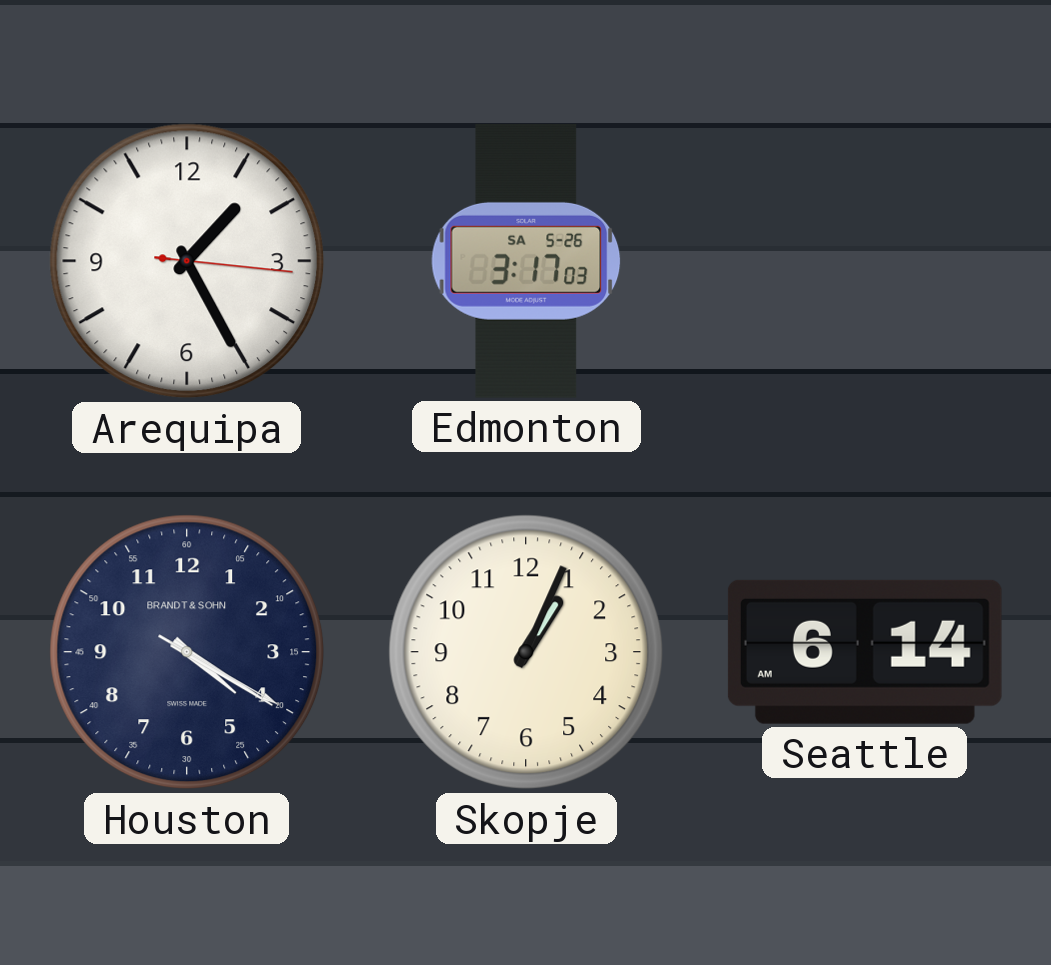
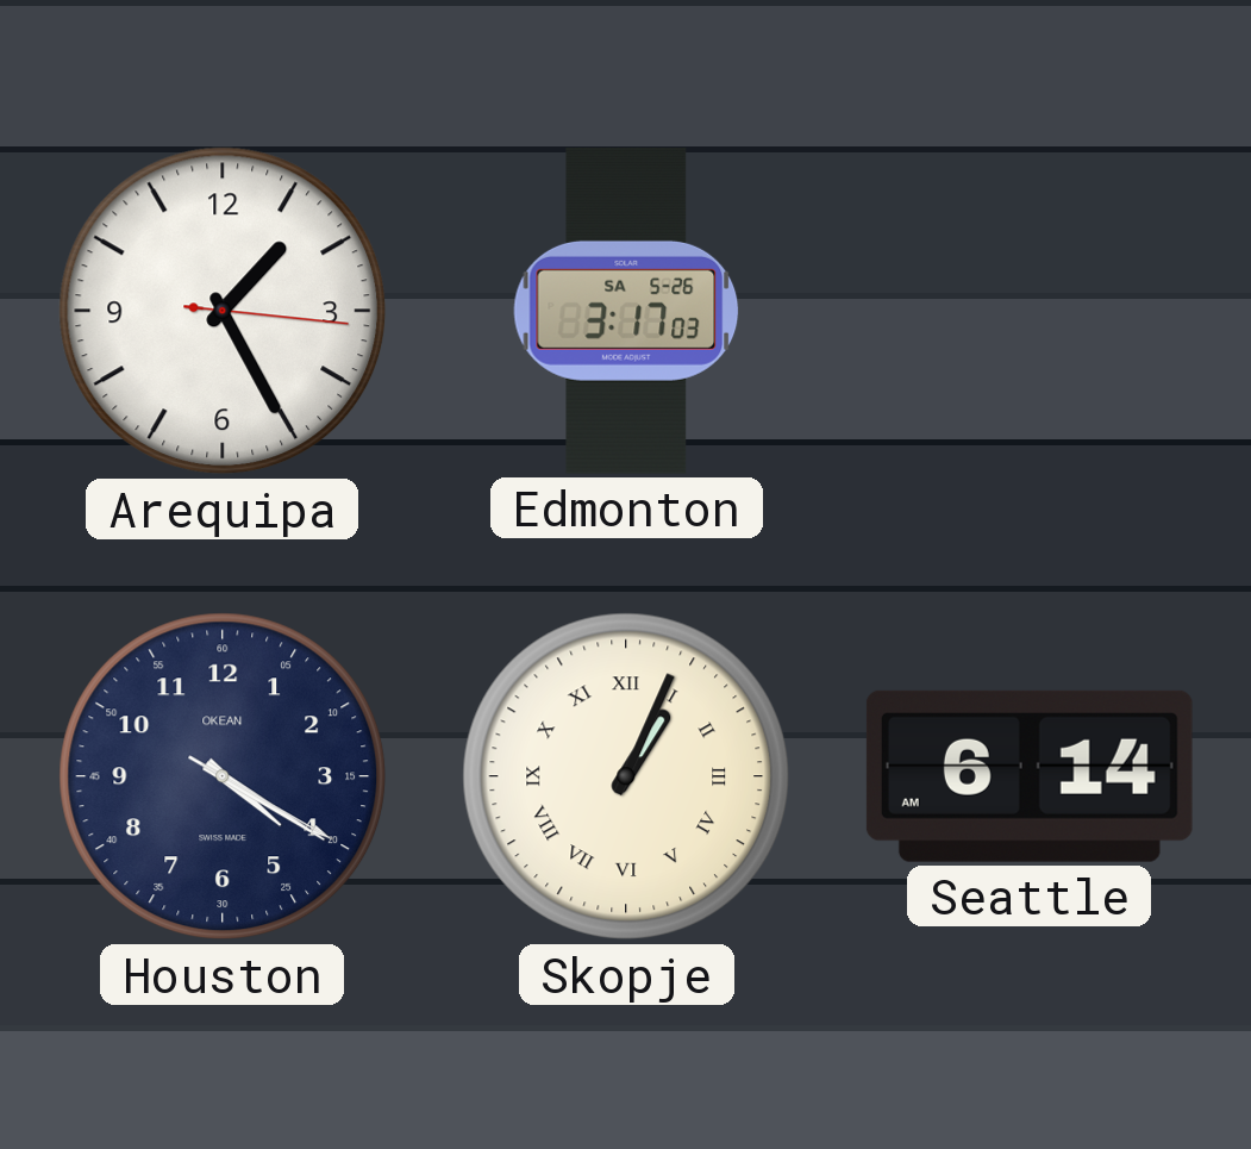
Houston brand: BRANDT & SOHN -> OKEAN (223, 776)
Skopje numerals: Arabic -> Roman (626, 776)
